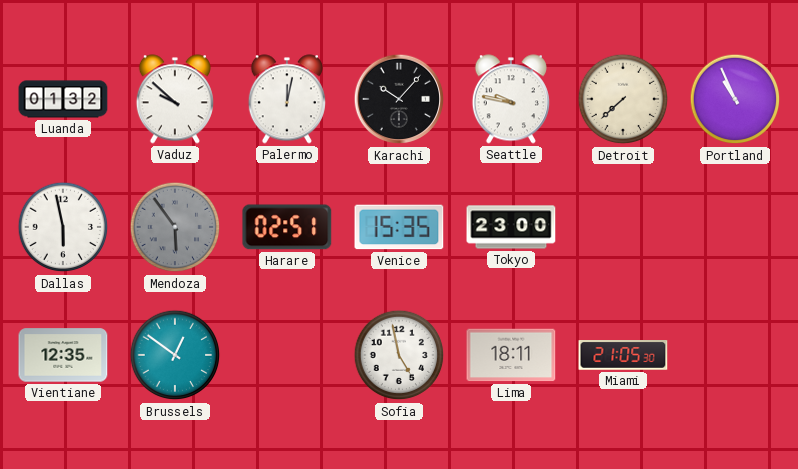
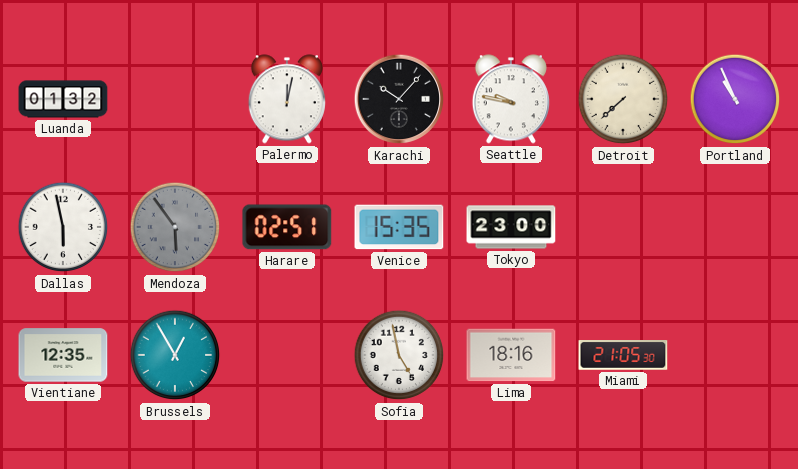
Vaduz: 9:52 -> none (175, 99)
Brussels: 12:51 -> 12:55 (175, 355)
Lima: 18:11 -> 18:16 (511, 355)
